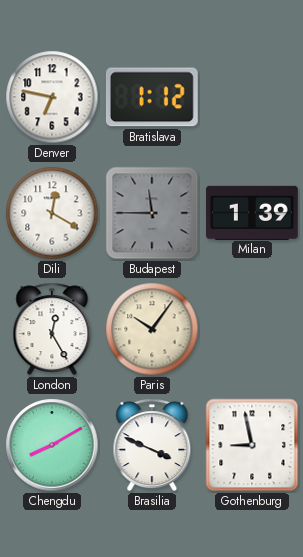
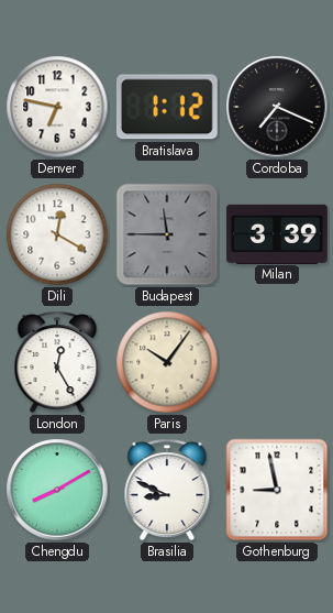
Cordoba: none -> 7:19 (277, 107)
Milan: 1:39 -> 3:39 (277, 233)
Brasilia: 3:49 -> 8:49 (167, 490)
